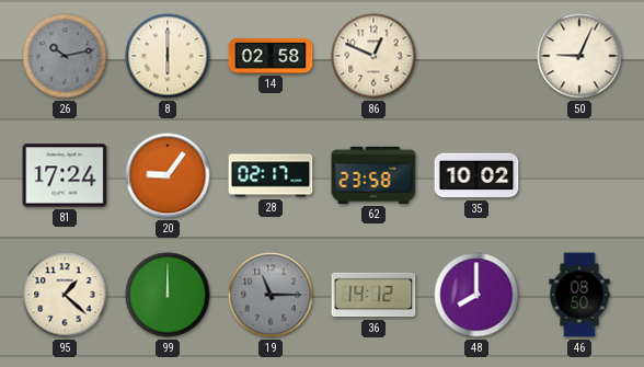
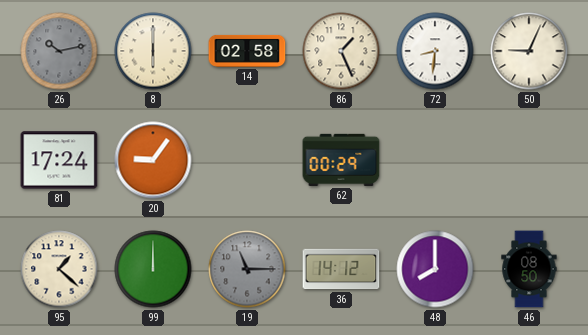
86: 12:49 -> 1:26 (341, 51)
72: none -> 8:31 (435, 51)
28: 02:17 -> none (271, 175)
62: 23:58 -> 00:29 (341, 160)
35: 10:02 -> none (476, 175)
